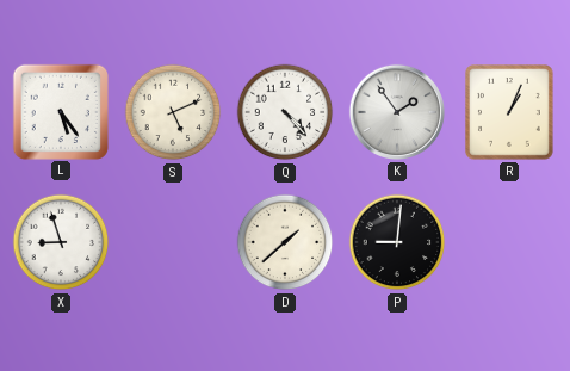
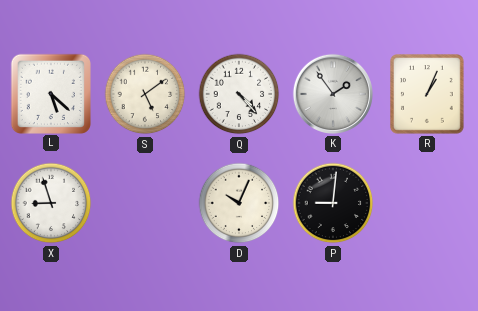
L: 5:24 -> 5:22 (50, 93)
S: 5:11 -> 5:09 (145, 94)
D: 1:38 -> 10:04 (239, 203)
